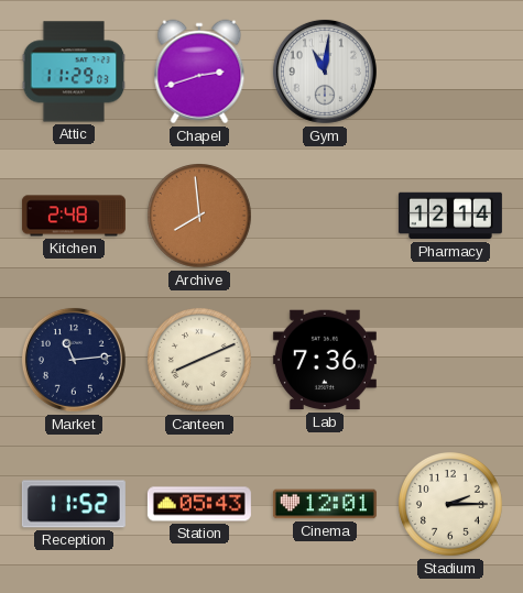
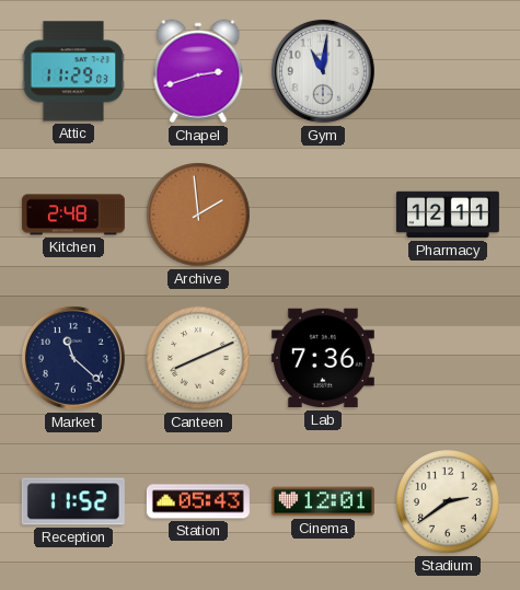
Archive: 7:59 -> 1:59 (199, 216)
Pharmacy: 12:14 -> 12:11 (448, 215)
Market: 11:14 -> 11:22 (73, 358)
Stadium: 2:15 -> 2:39 (449, 502)
